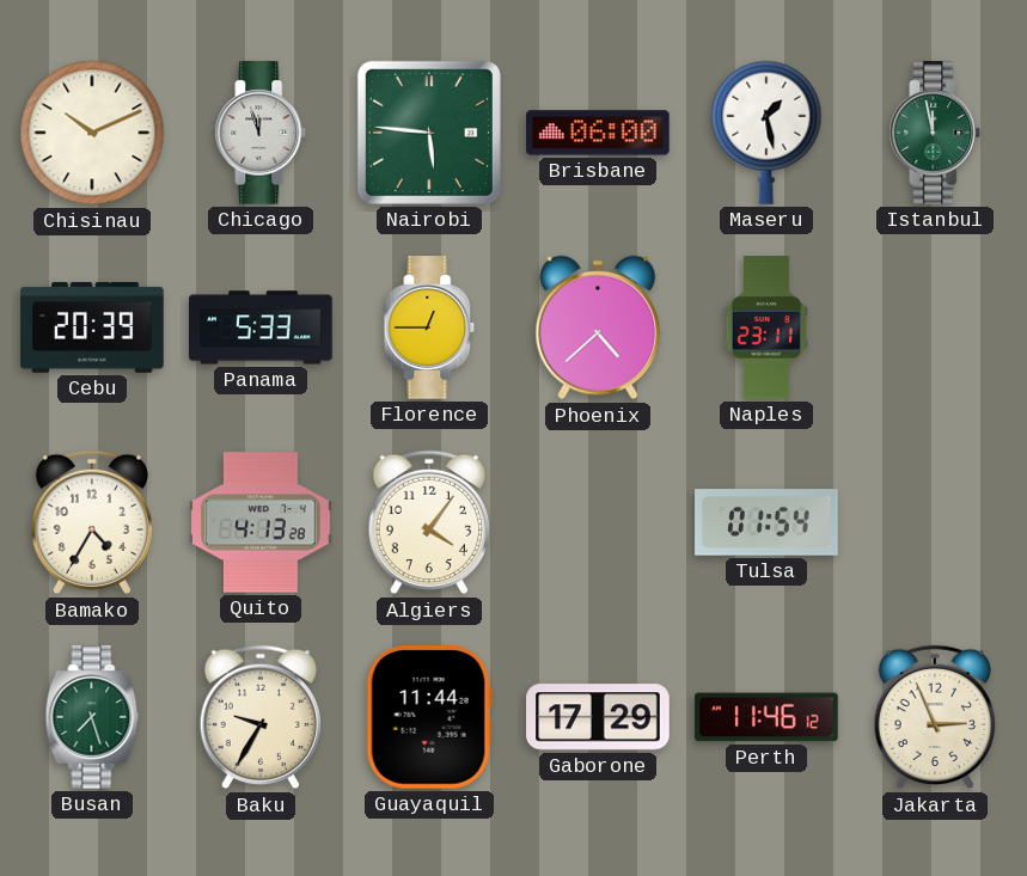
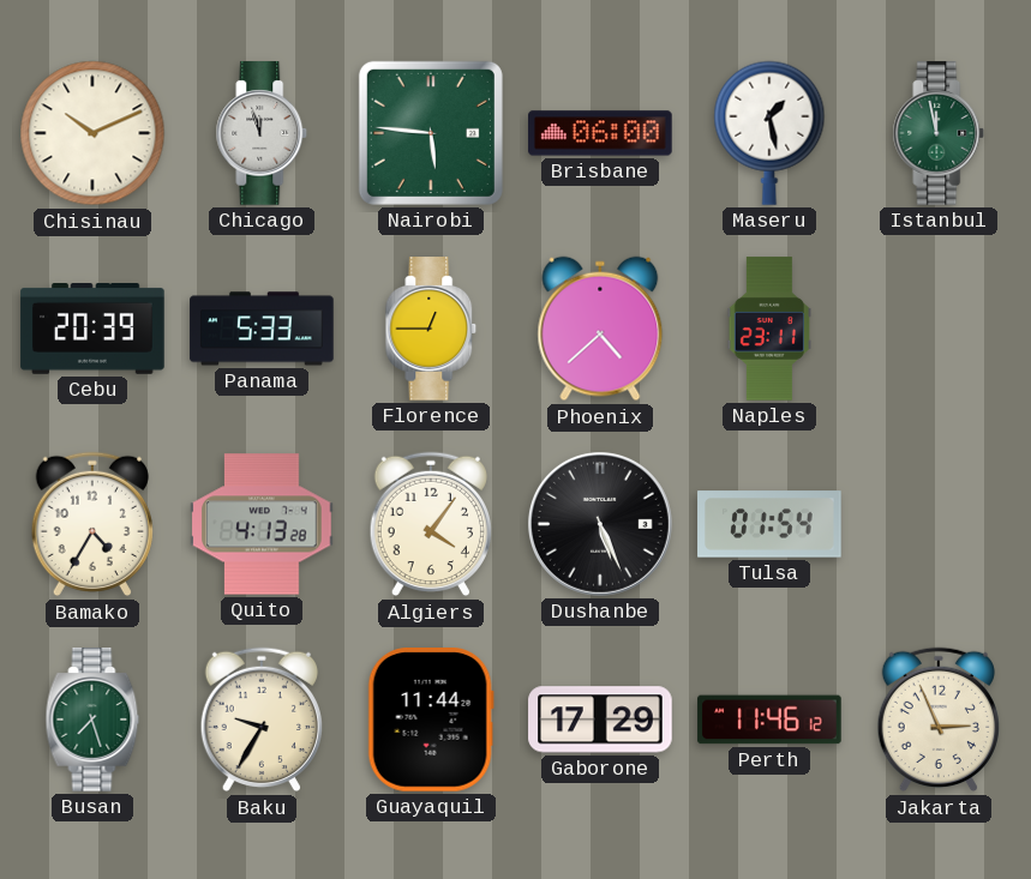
Dushanbe: none -> 5:26 (600, 524)
